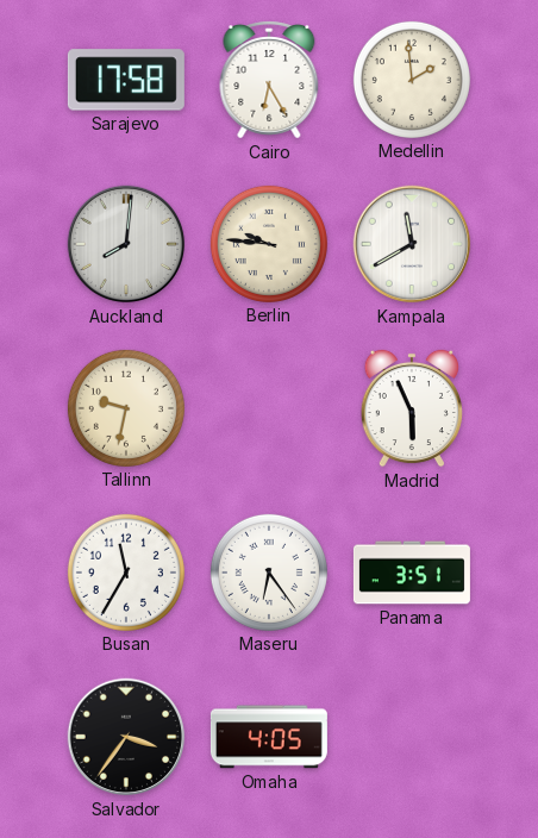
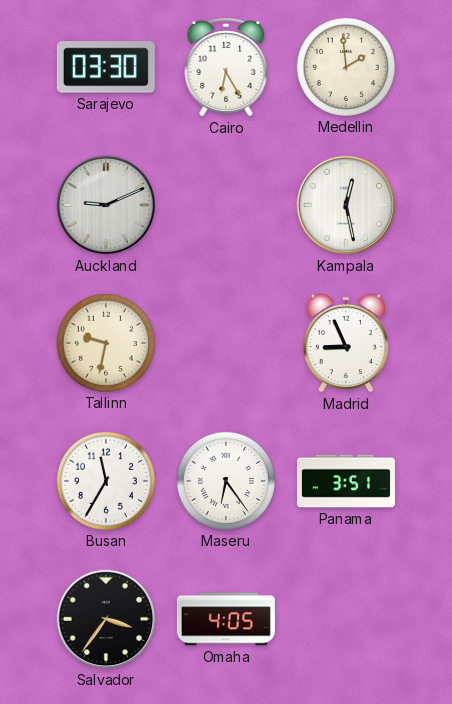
Sarajevo: 17:58 -> 03:30 (106, 67)
Auckland: 8:01 -> 9:11 (106, 205)
Berlin: 9:46 -> none (269, 244)
Kampala: 11:40 -> 12:28 (346, 205)
Madrid: 5:56 -> 8:56 (346, 343)
